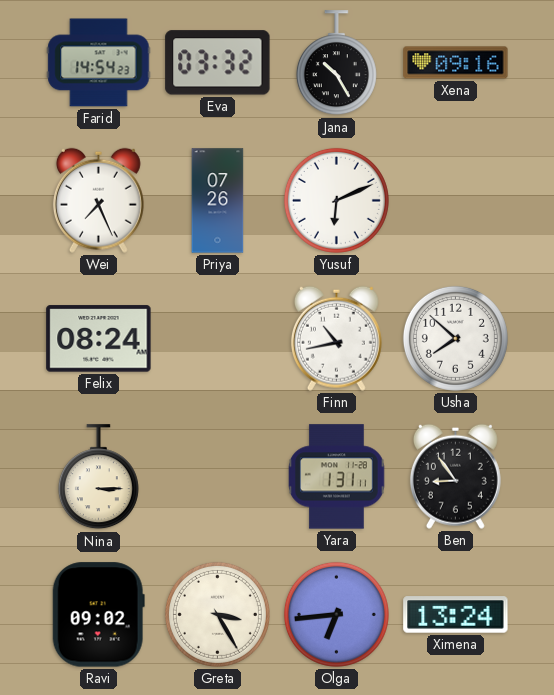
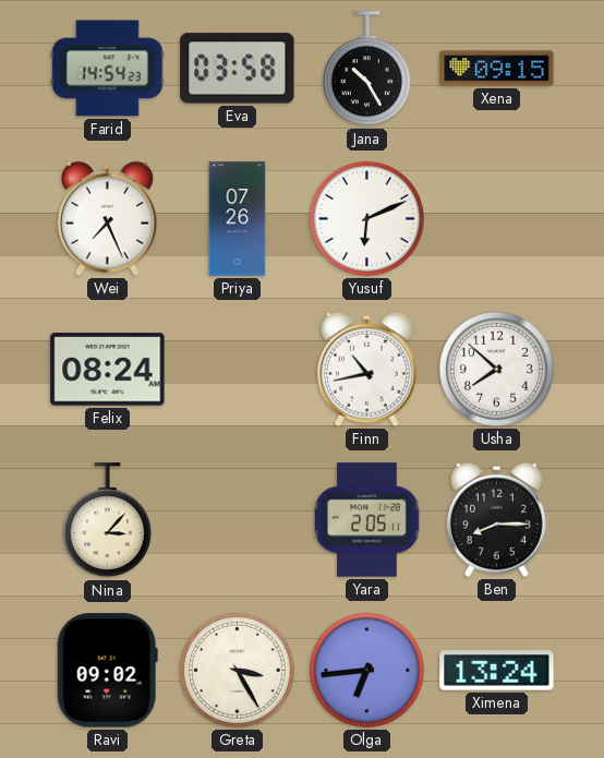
Eva: 03:32 -> 03:58 (238, 69)
Xena: 09:16 -> 09:15 (497, 69)
Nina: 3:15 -> 3:07 (107, 520)
Yara: 1:31 -> 2:05 (367, 520)
Ben: 8:54 -> 8:15 (496, 519)
